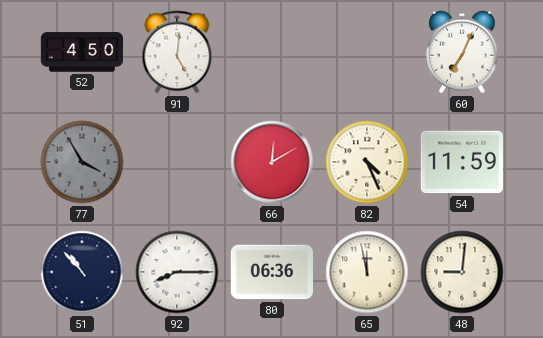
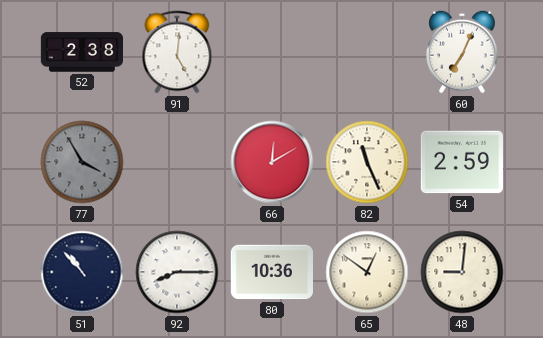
52: 4:50 -> 2:38 (81, 52)
82: 4:26 -> 11:26 (367, 162)
54: 11:59 -> 2:59 (462, 162)
80: 06:36 -> 10:36 (271, 272)
65: 11:58 -> 12:51 (367, 272)
